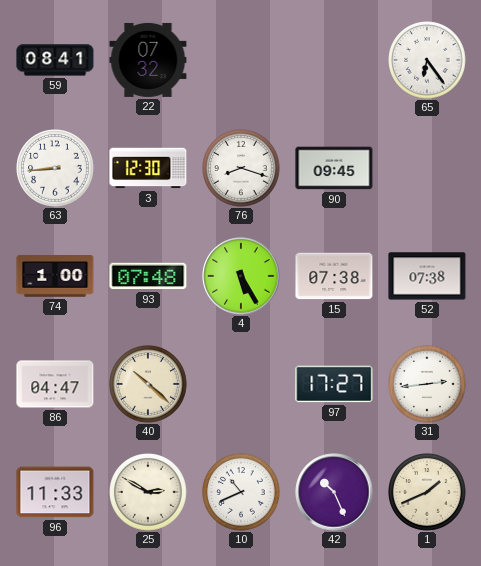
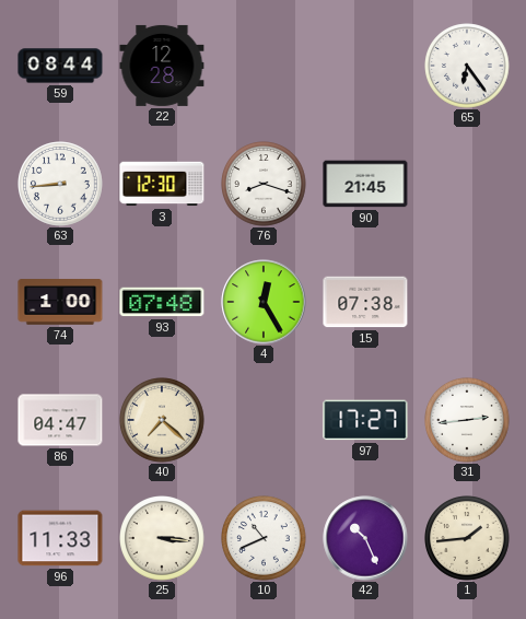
59: 08:41 -> 08:44 (60, 66)
22: 07:32 -> 12:28 (162, 66)
90: 09:45 -> 21:45 (365, 184)
4: 5:25 -> 12:25 (264, 302)
52: 07:38 -> none (427, 276)
40: 10:22 -> 7:22 (162, 420)
25: 2:50 -> 3:16 (162, 538)
1: 1:41 -> 1:44 (467, 538)
